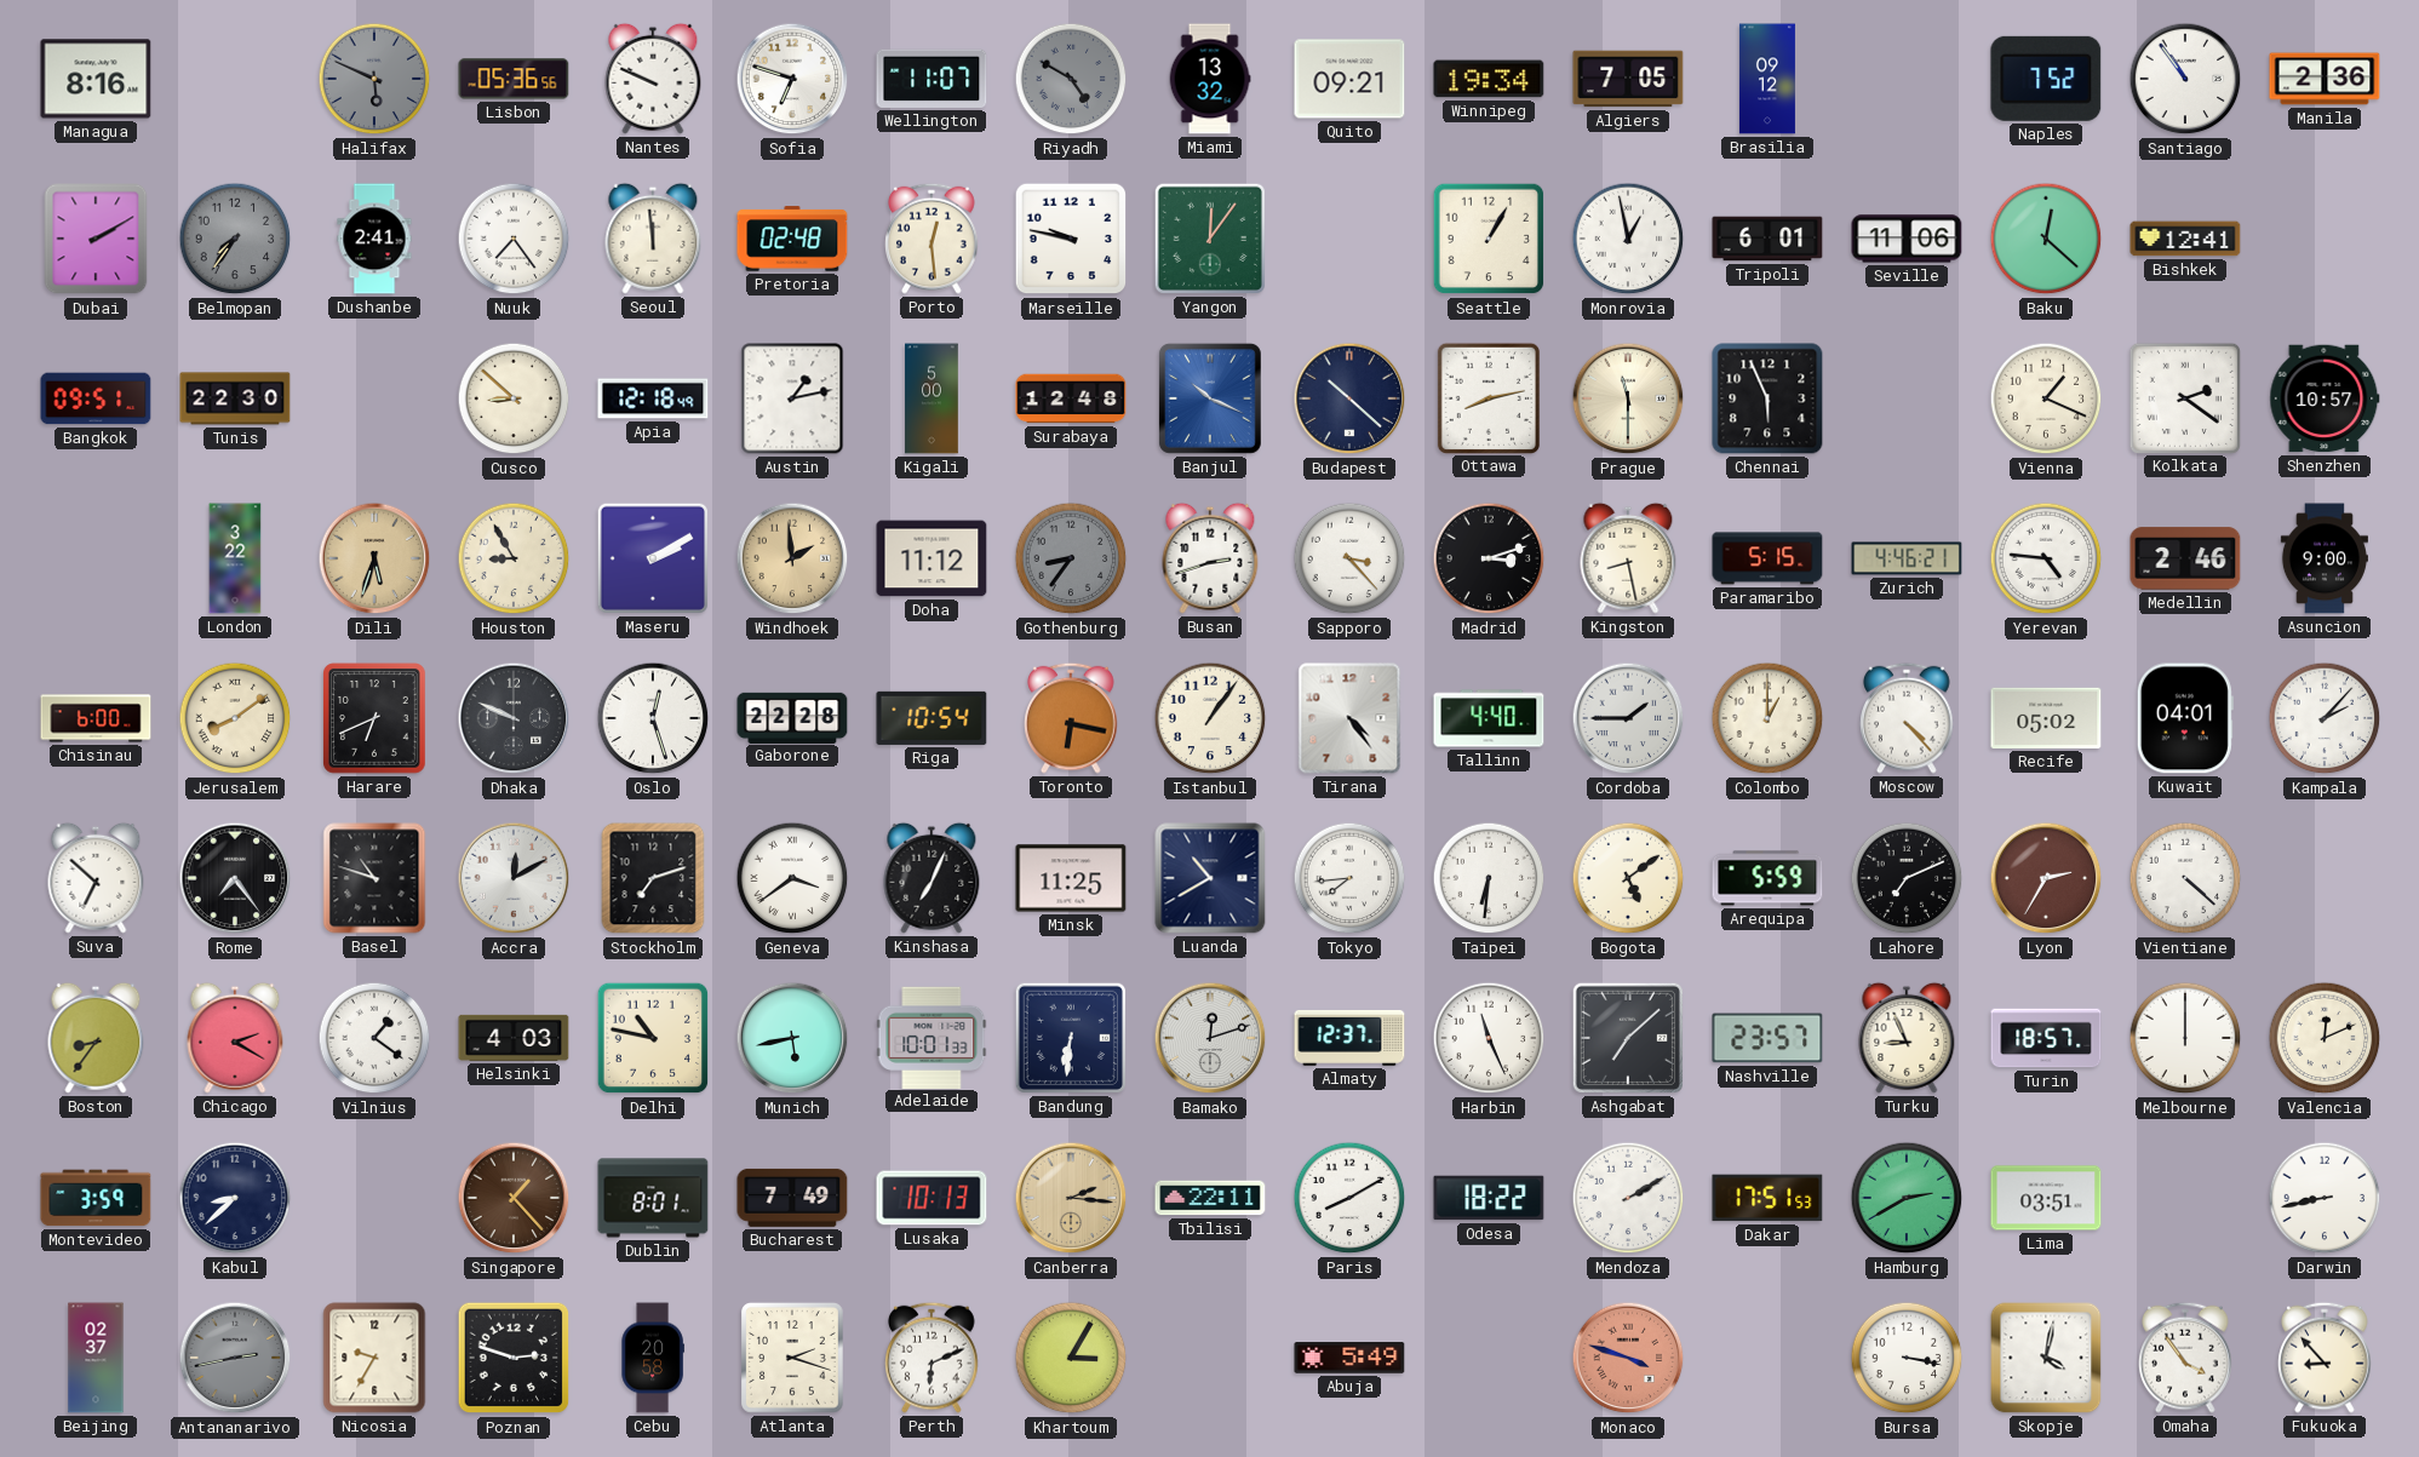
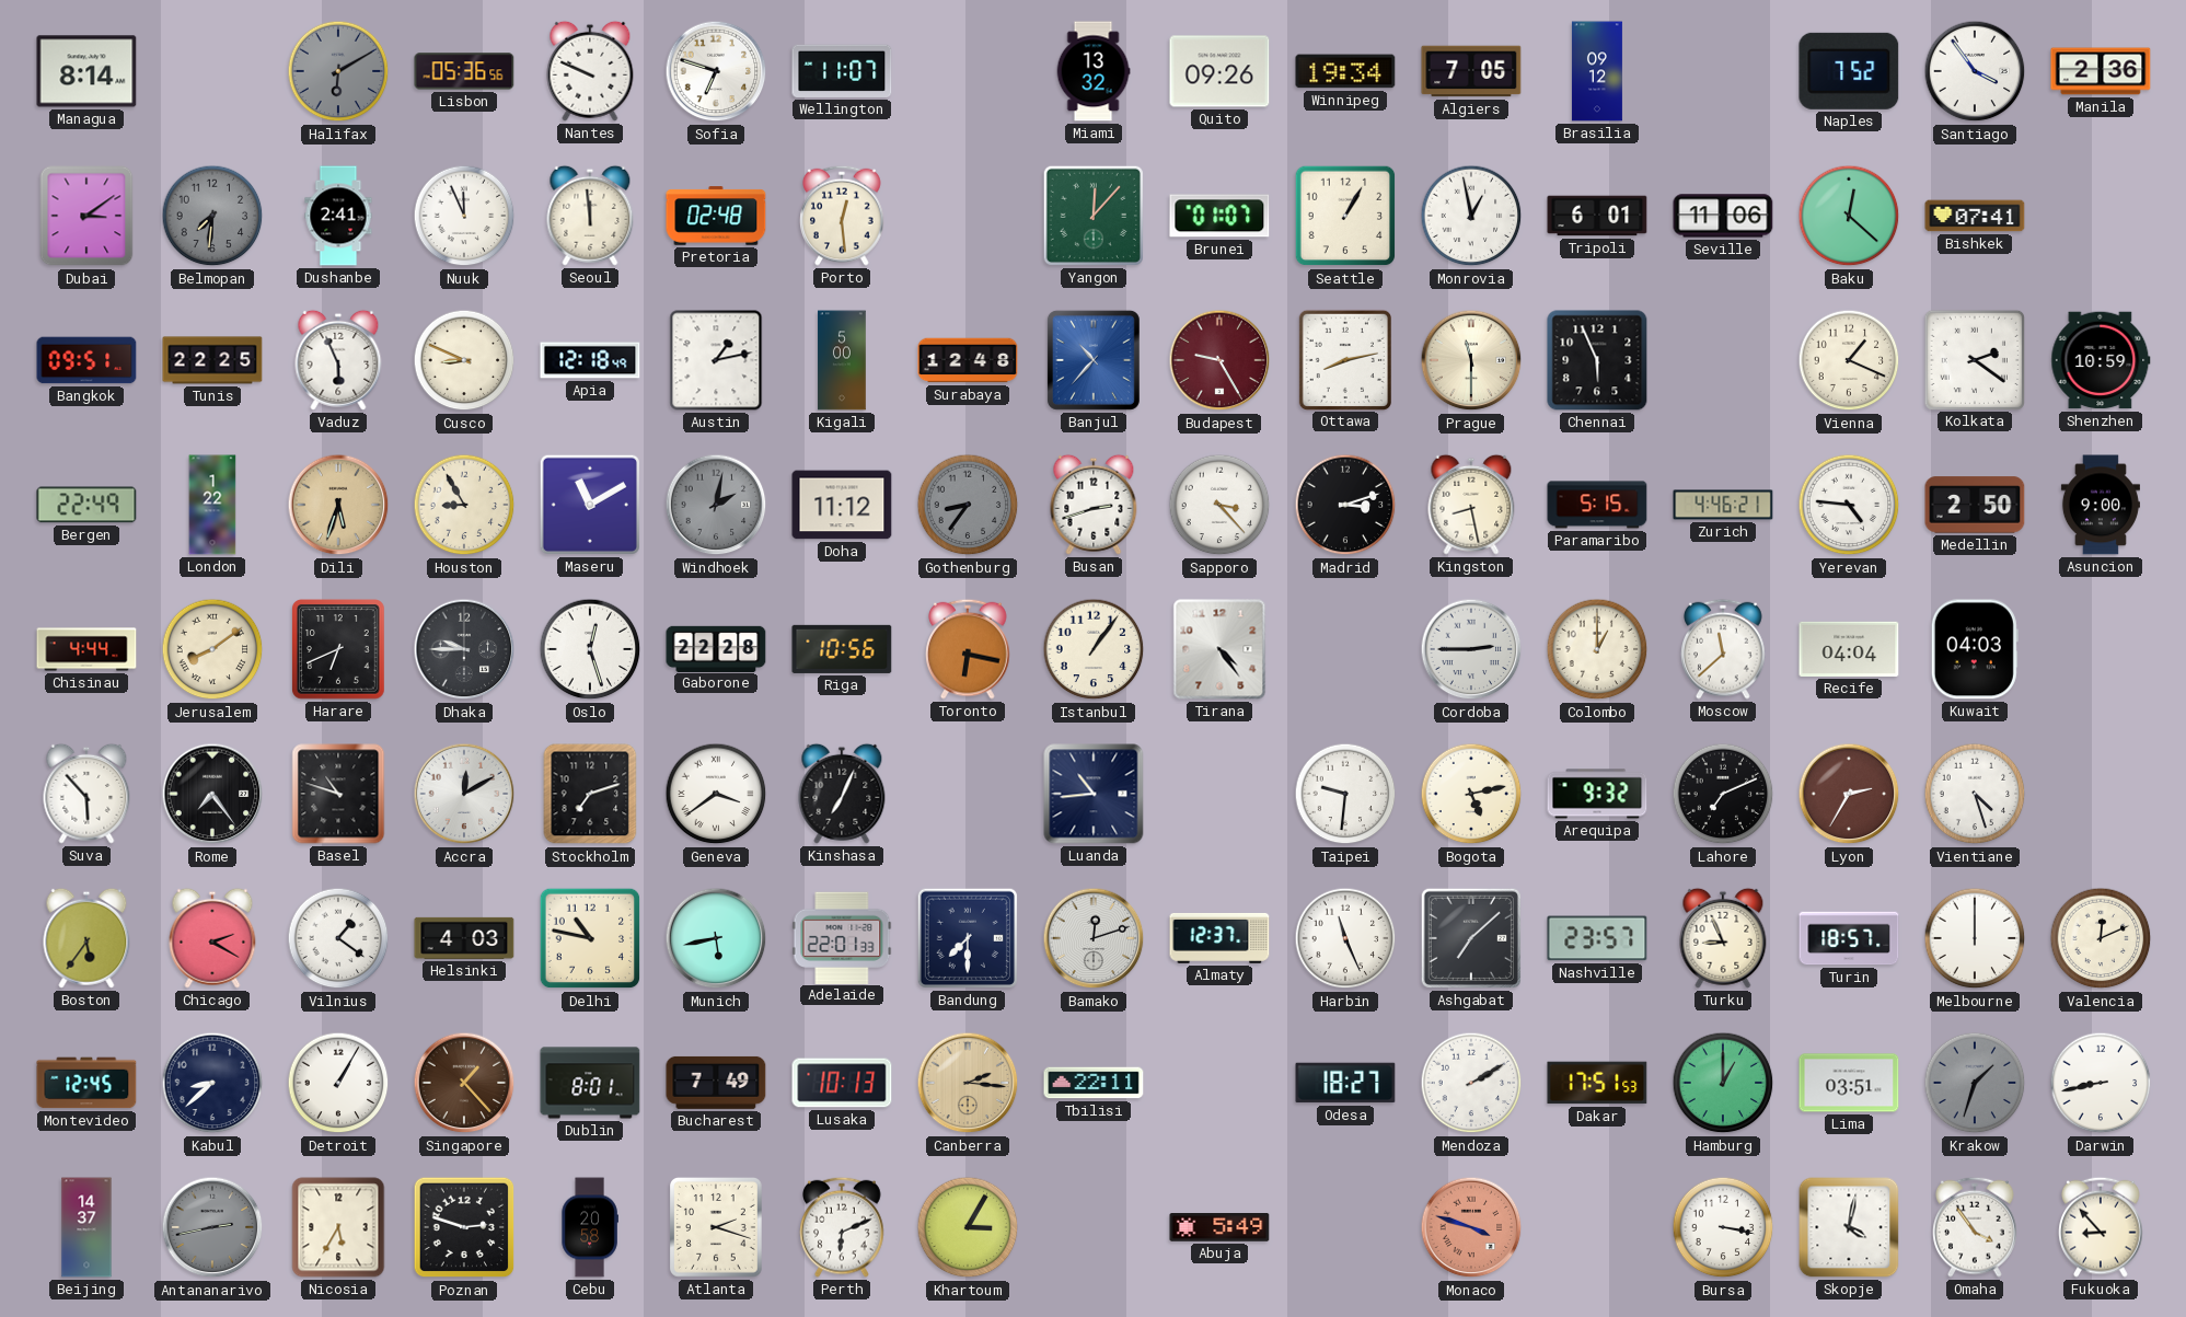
Managua: 8:16 -> 8:14 (86, 71)
Halifax: 5:49 -> 6:10 (338, 71)
Riyadh: 4:50 -> none (1071, 79)
Quito: 09:21 -> 09:26 (1219, 71)
Santiago: 10:54 -> 3:54 (1975, 71)
Dubai: 2:10 -> 3:09 (86, 216)
Belmopan: 7:36 -> 7:31 (212, 216)
Nuuk: 7:24 -> 11:56 (464, 216)
Marseille: 9:47 -> none (1071, 239)
Yangon: 12:06 -> 12:07 (1094, 216)
Brunei: none -> 01:07 (1219, 216)
Bishkek: 12:41 -> 07:41 (1975, 216)
Tunis: 22:30 -> 22:25 (212, 360)
Vaduz: none -> 5:56 (338, 360)
Cusco: 8:52 -> 8:49 (464, 360)
Banjul: 10:19 -> 10:37 (1094, 360)
Budapest: 10:22 -> 9:25 (1219, 360)
Budapest dial: navy -> burgundy (1219, 360)
Shenzhen: 10:57 -> 10:59 (2101, 360)
Bergen: none -> 22:49 (86, 505)
London: 3:22 -> 1:22 (212, 505)
Maseru: 2:10 -> 11:10 (590, 505)
Windhoek: 1:59 -> 2:02 (716, 505)
Windhoek dial: champagne -> grey (716, 505)
Medellin: 2:46 -> 2:50 (1975, 505)
Chisinau: 6:00 -> 4:44 (86, 649)
Dhaka: 9:49 -> 9:45 (464, 649)
Riga: 10:54 -> 10:56 (842, 649)
Tallinn: 4:40 -> none (1489, 718)
Cordoba: 1:45 -> 2:45 (1471, 649)
Moscow: 4:23 -> 11:38 (1723, 649)
Recife: 05:02 -> 04:04 (1849, 649)
Kuwait: 04:01 -> 04:03 (1975, 649)
Kampala: 2:07 -> none (2325, 718)
Suva: 6:52 -> 5:53 (86, 794)
Minsk: 11:25 -> none (1071, 878)
Luanda: 10:40 -> 10:44 (1094, 794)
Tokyo: 7:44 -> none (1349, 878)
Taipei: 6:31 -> 9:31 (1345, 794)
Bogota: 5:09 -> 5:13 (1471, 794)
Arequipa: 5:59 -> 9:32 (1597, 794)
Vientiane: 4:22 -> 4:27 (1975, 794)
Boston: 8:36 -> 5:36 (86, 938)
Adelaide: 10:01 -> 22:01 (842, 937)
Bandung: 6:31 -> 7:30 (968, 938)
Montevideo: 3:59 -> 12:45 (86, 1083)
Detroit: none -> 1:05 (338, 1083)
Paris: 8:10 -> none (1349, 1198)
Odesa: 18:22 -> 18:27 (1345, 1083)
Hamburg: 2:40 -> 1:00 (1723, 1083)
Krakow: none -> 1:33 (1975, 1083)
Beijing: 02:37 -> 14:37 (86, 1227)
Nicosia: 9:35 -> 5:35 (338, 1227)
